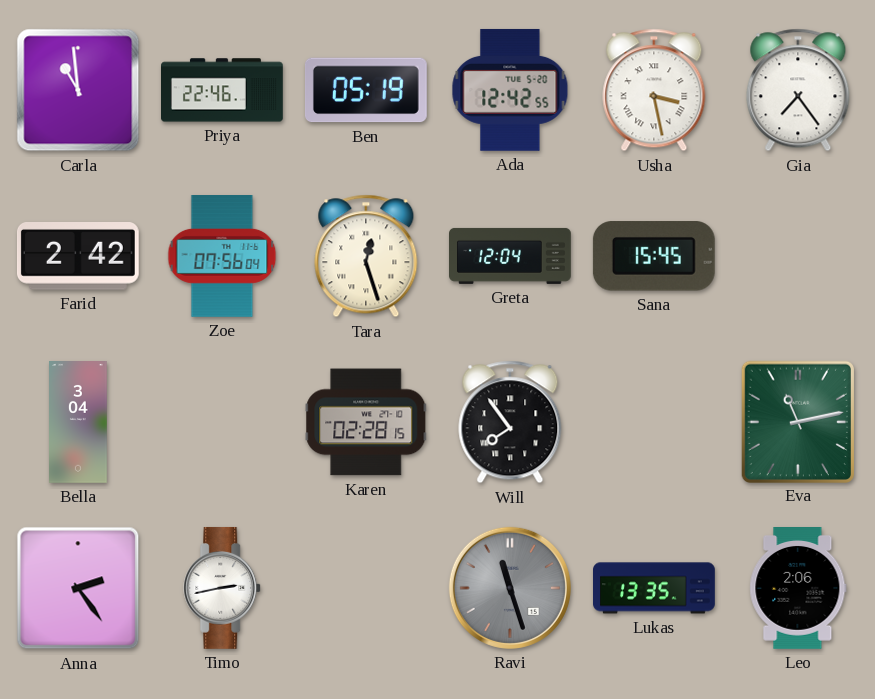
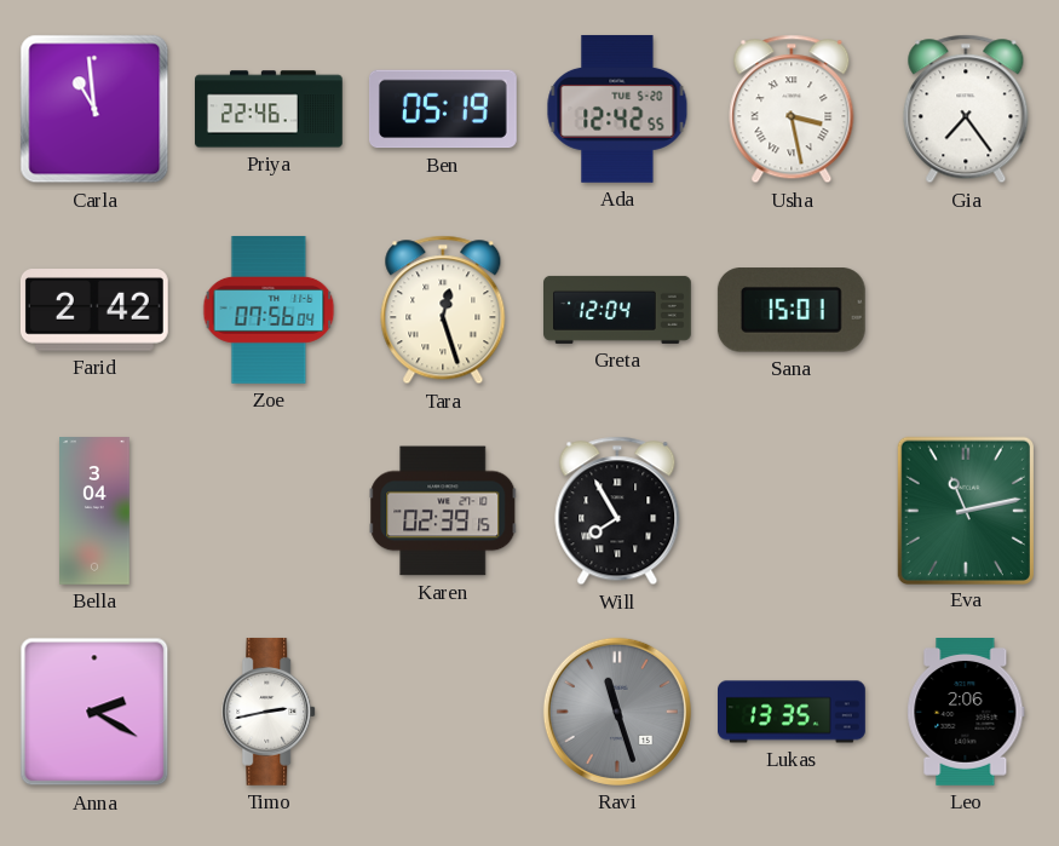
Sana: 15:45 -> 15:01 (792, 310)
Karen: 02:28 -> 02:39 (443, 511)
Will: 7:54 -> 7:55 (617, 511)
Anna: 2:24 -> 2:20 (94, 712)
